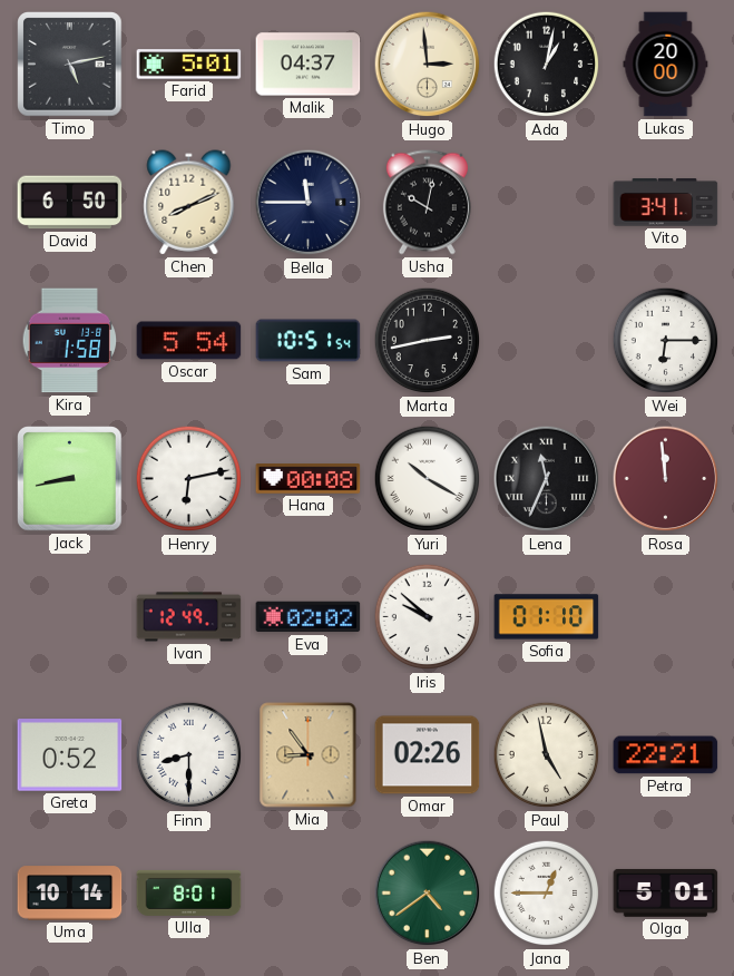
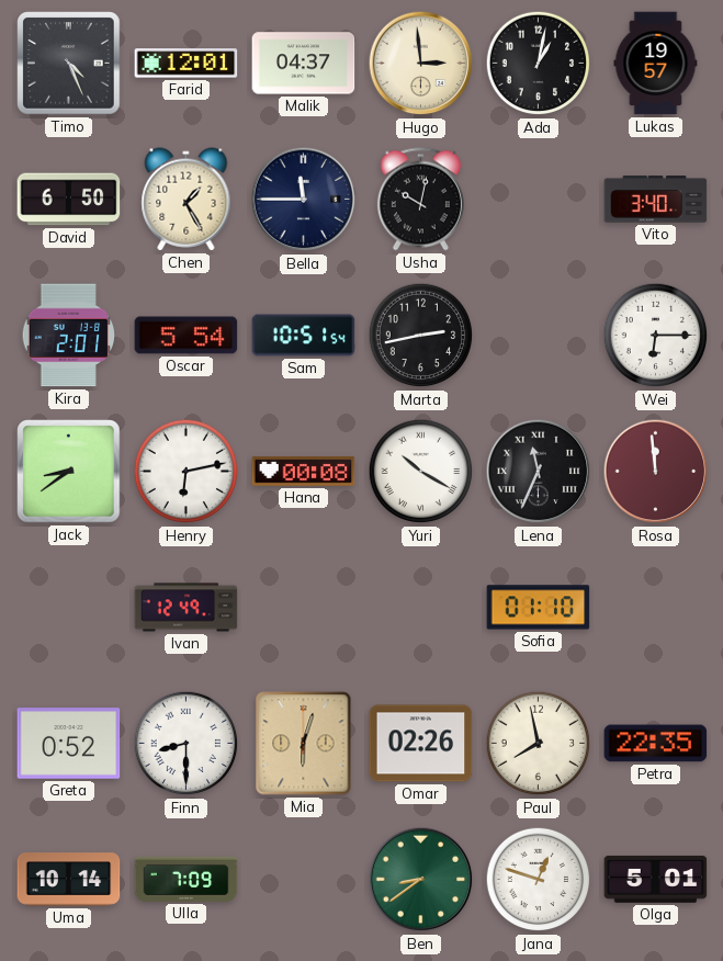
Timo: 5:13 -> 4:26 (69, 64)
Farid: 5:01 -> 12:01 (187, 64)
Lukas: 20:00 -> 19:57 (656, 64)
Chen: 8:11 -> 1:25 (187, 200)
Vito: 3:41 -> 3:40 (656, 200)
Kira: 1:58 -> 2:01 (69, 336)
Jack: 8:43 -> 8:39 (69, 472)
Eva: 02:02 -> none (309, 617)
Iris: 9:52 -> none (428, 617)
Mia: 8:54 -> 6:03 (304, 744)
Paul: 4:58 -> 7:58 (539, 744)
Petra: 22:21 -> 22:35 (656, 744)
Ulla: 8:01 -> 7:09 (187, 879)
Ben: 4:39 -> 8:39 (421, 880)
Jana: 12:45 -> 12:48 (539, 880)
